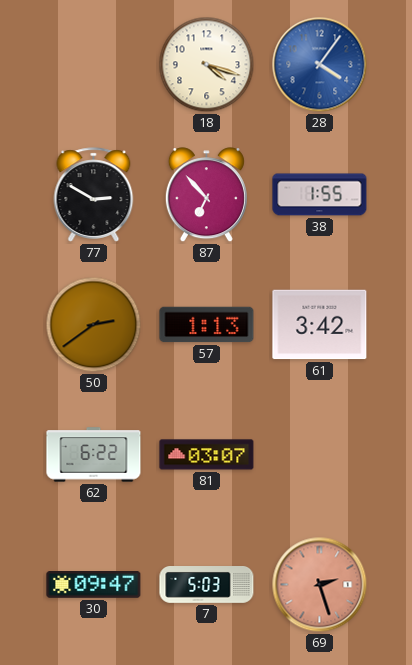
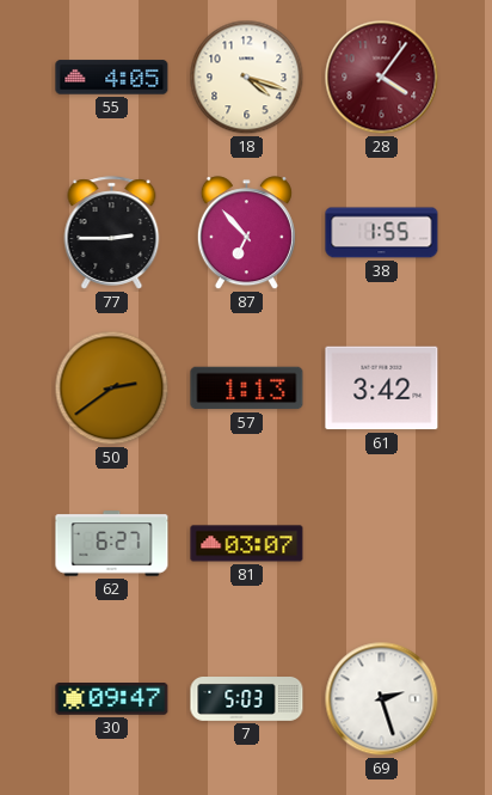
55: none -> 4:05 (112, 78)
28 dial: blue -> burgundy (382, 78)
77: 2:50 -> 2:45 (112, 233)
62: 6:22 -> 6:27 (112, 544)
69 dial: salmon -> white (382, 699)
